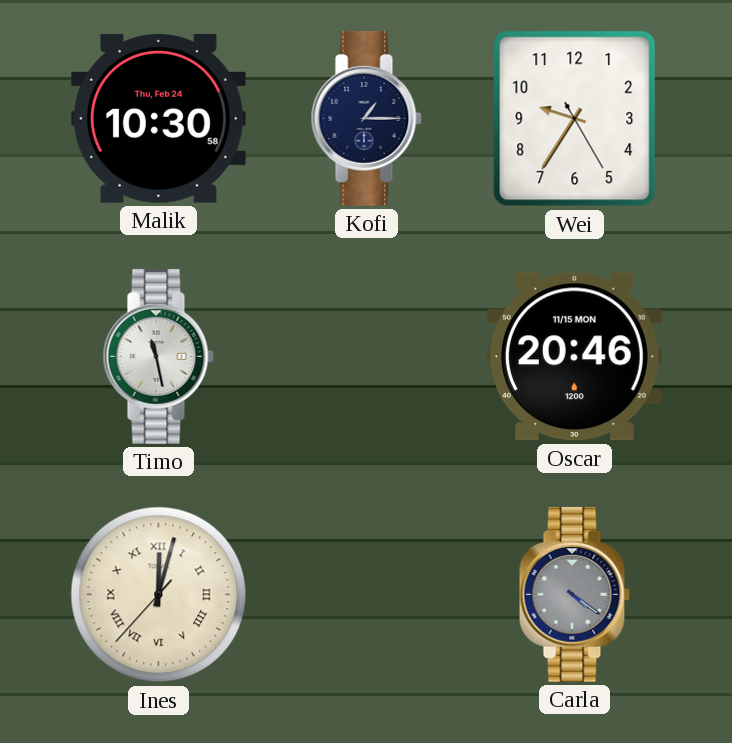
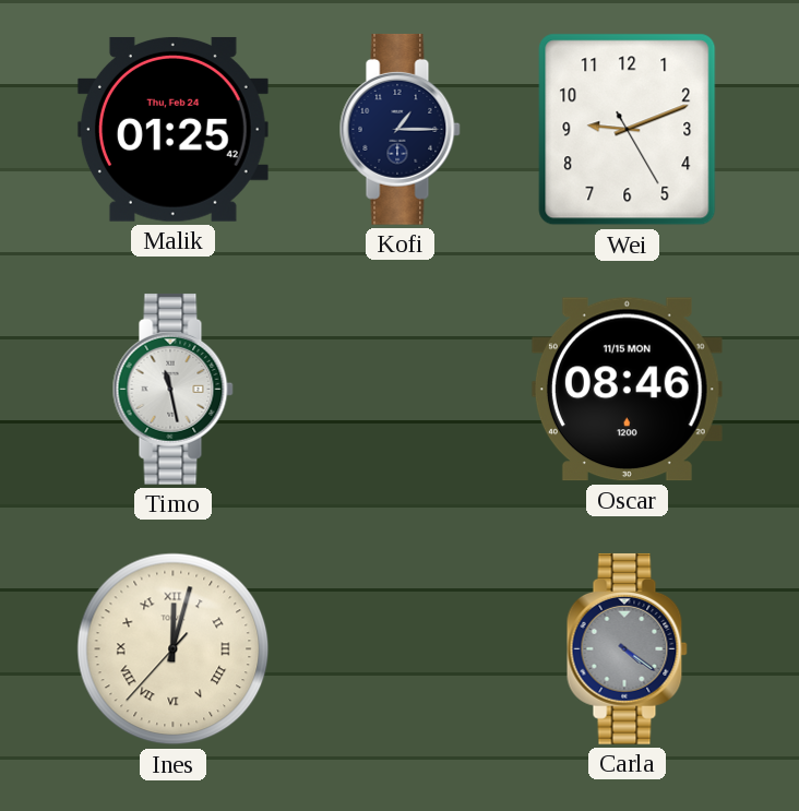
Malik: 10:30 -> 01:25 (172, 129)
Wei: 9:35 -> 9:11 (628, 130)
Oscar: 20:46 -> 08:46 (627, 390)
